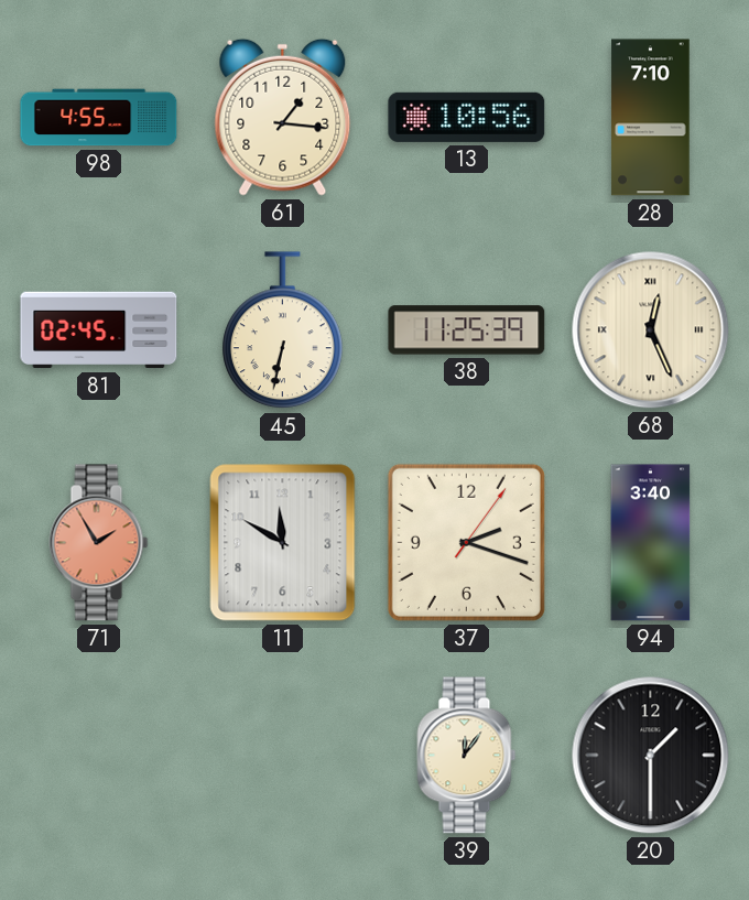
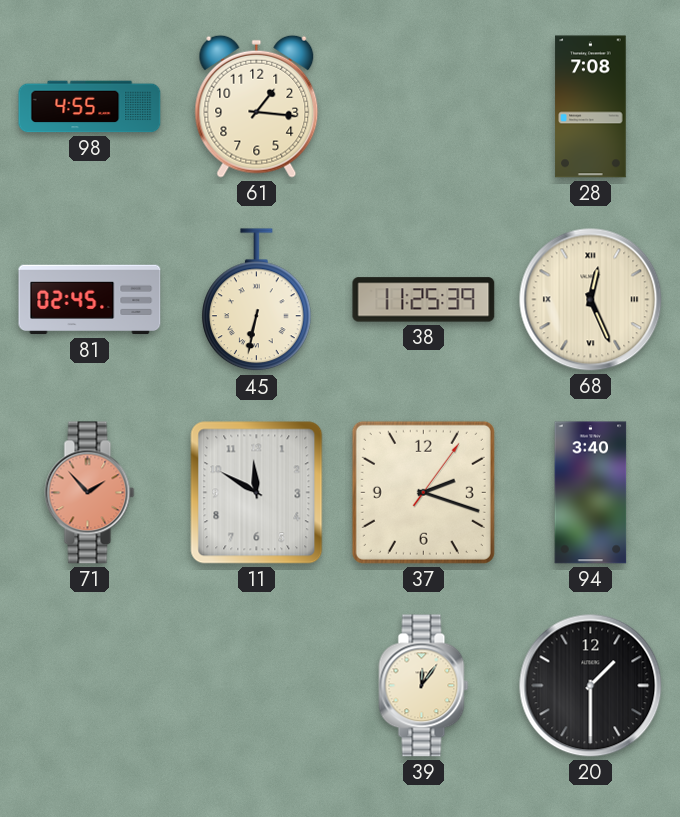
13: 10:56 -> none (467, 117)
28: 7:10 -> 7:08 (591, 107)
71: 1:55 -> 1:53 (90, 493)
